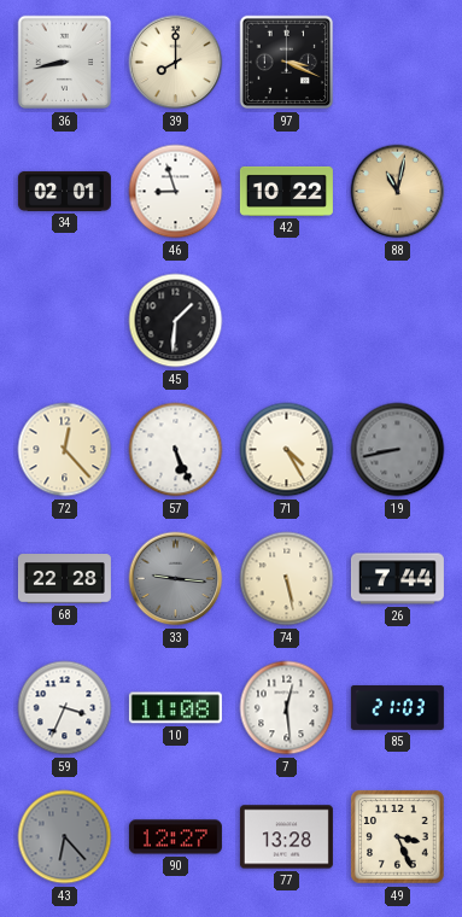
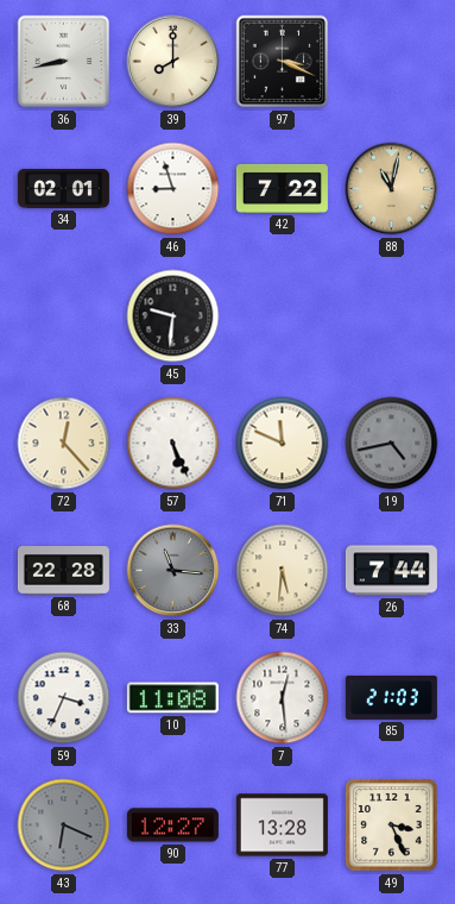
42: 10:22 -> 7:22 (282, 188)
45: 1:31 -> 9:31 (173, 316)
71: 4:25 -> 11:49 (283, 444)
19: 8:43 -> 4:43 (392, 444)
33: 9:16 -> 11:16 (173, 571)
74: 5:28 -> 5:31 (283, 571)
43: 6:23 -> 6:19 (64, 825)
